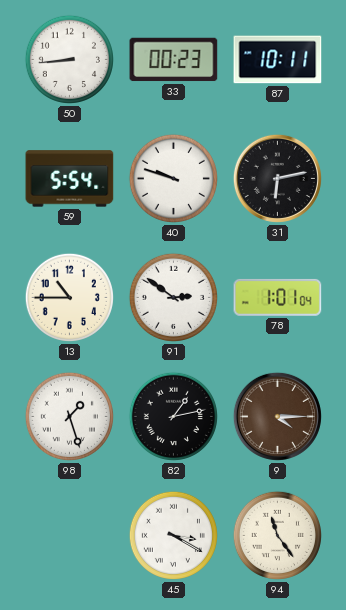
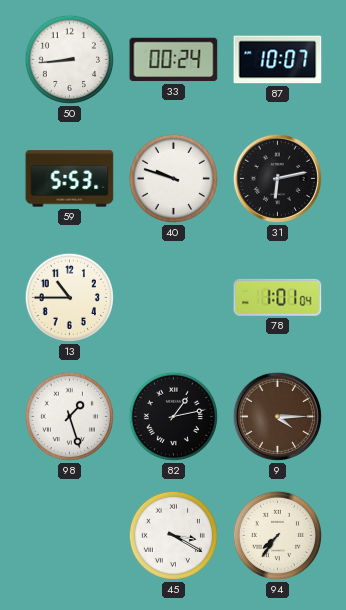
33: 00:23 -> 00:24 (174, 60)
87: 10:11 -> 10:07 (278, 60)
59: 5:54 -> 5:53 (70, 179)
91: 2:51 -> none (173, 297)
94: 11:24 -> 7:36 (277, 535)
